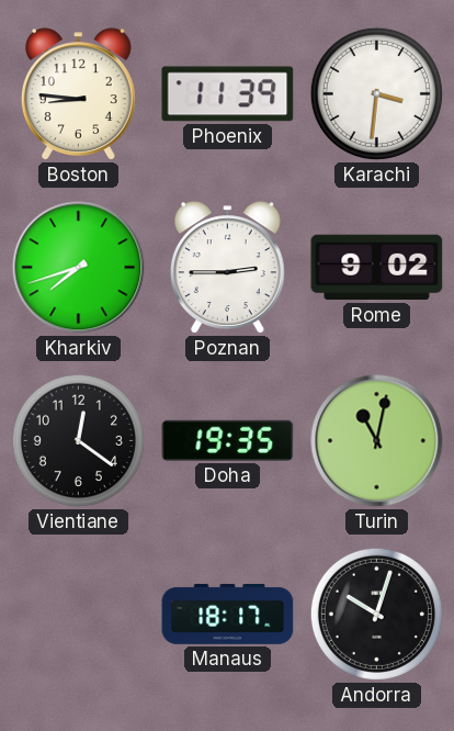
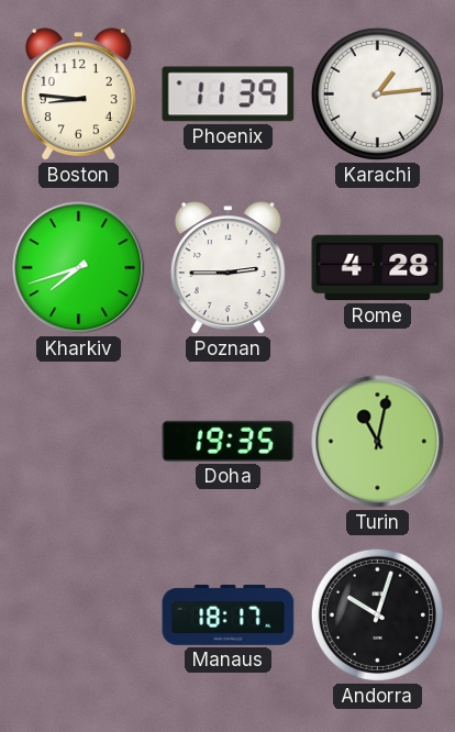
Karachi: 3:31 -> 1:14 (377, 93)
Rome: 9:02 -> 4:28 (378, 268)
Vientiane: 12:21 -> none (78, 440)
